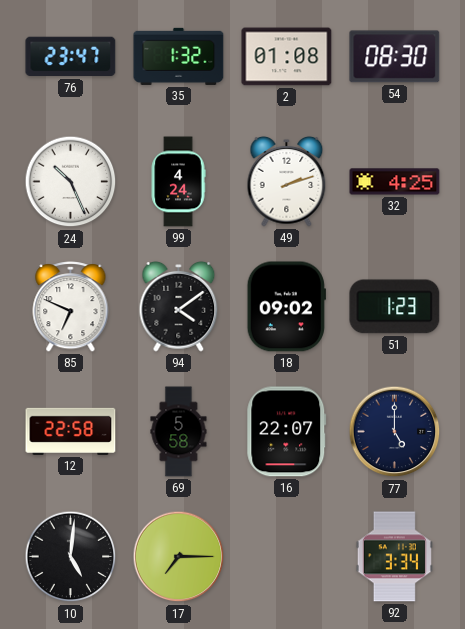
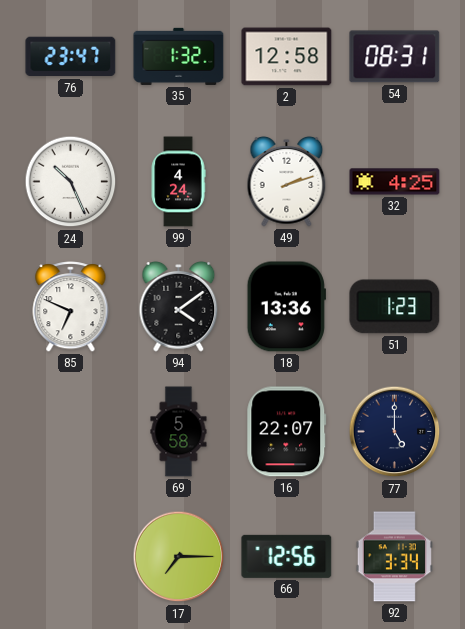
2: 01:08 -> 12:58 (287, 57)
54: 08:30 -> 08:31 (395, 57)
18: 09:02 -> 13:36 (286, 307)
12: 22:58 -> none (71, 431)
10: 5:01 -> none (71, 557)
66: none -> 12:56 (287, 556)
